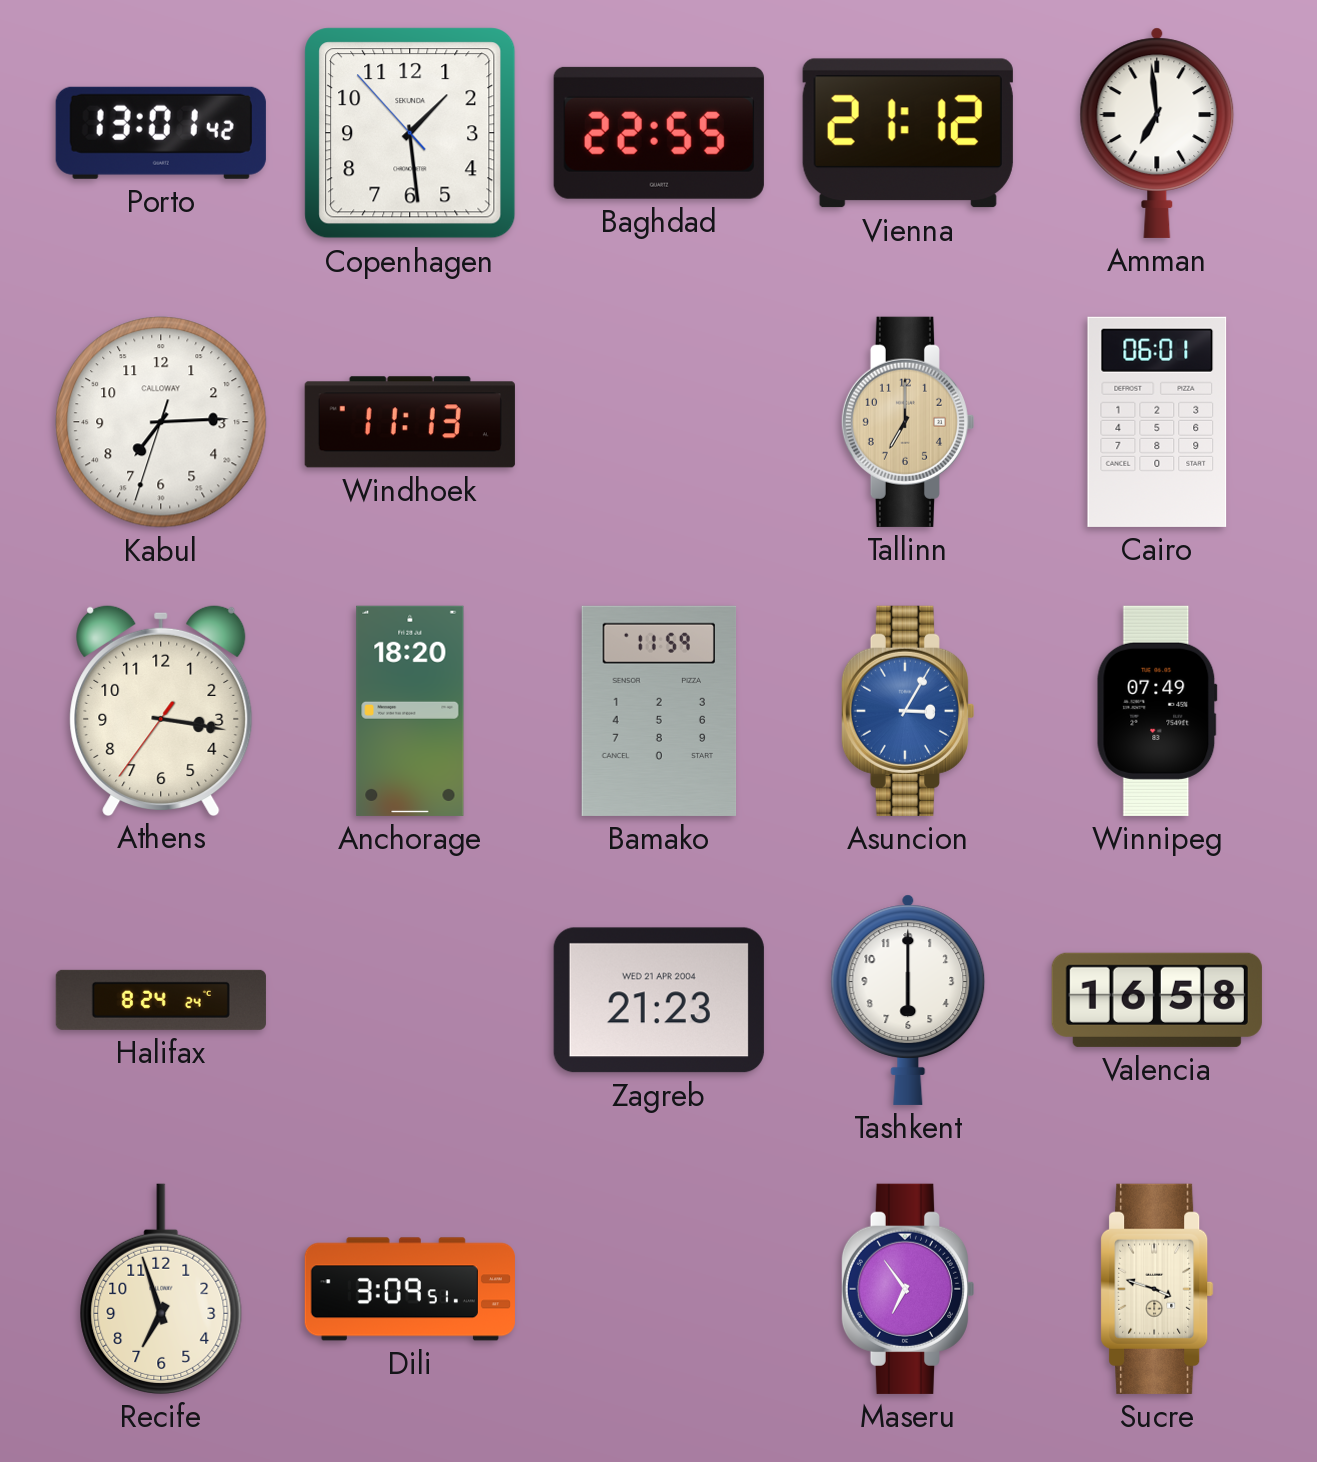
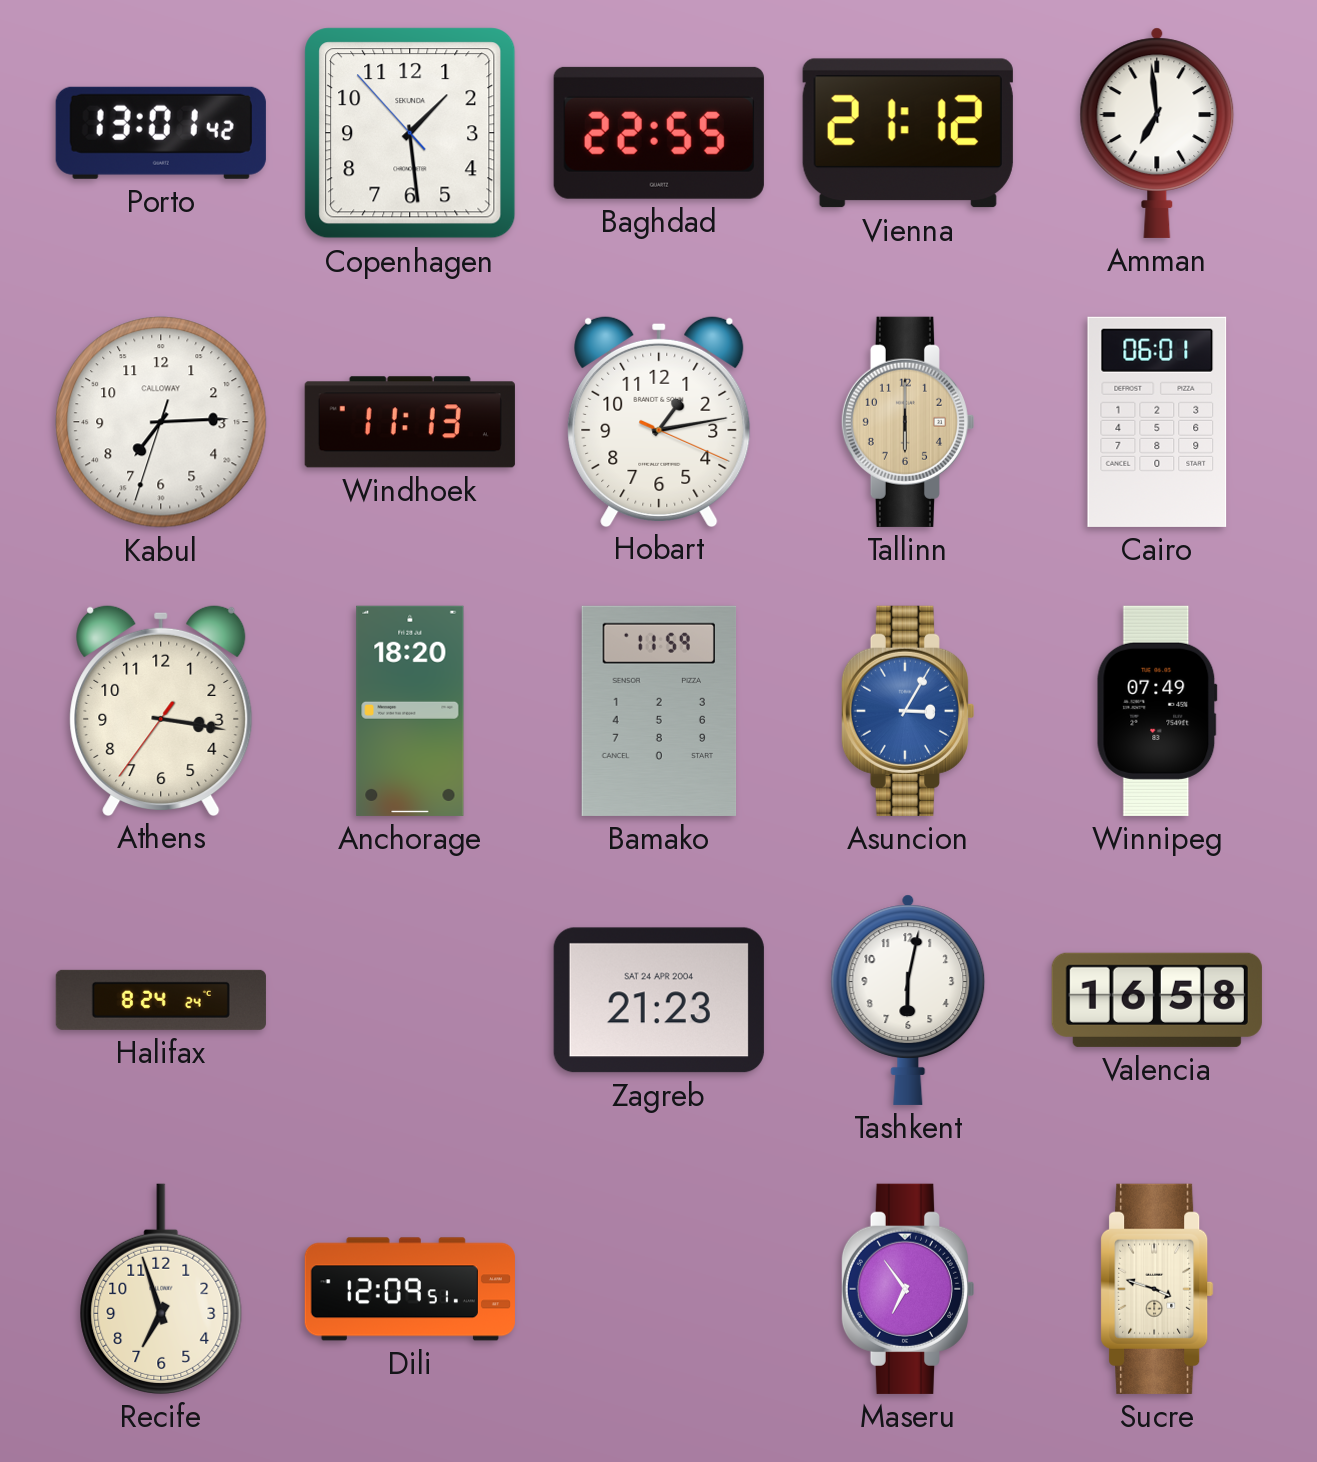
Hobart: none -> 1:13 (659, 421)
Tallinn: 7:00 -> 6:00 (907, 422)
Zagreb date: WED 21 APR 2004 -> SAT 24 APR 2004 (659, 1000)
Tashkent: 6:00 -> 6:02 (908, 1000)
Dili: 3:09 -> 12:09 (410, 1289)
